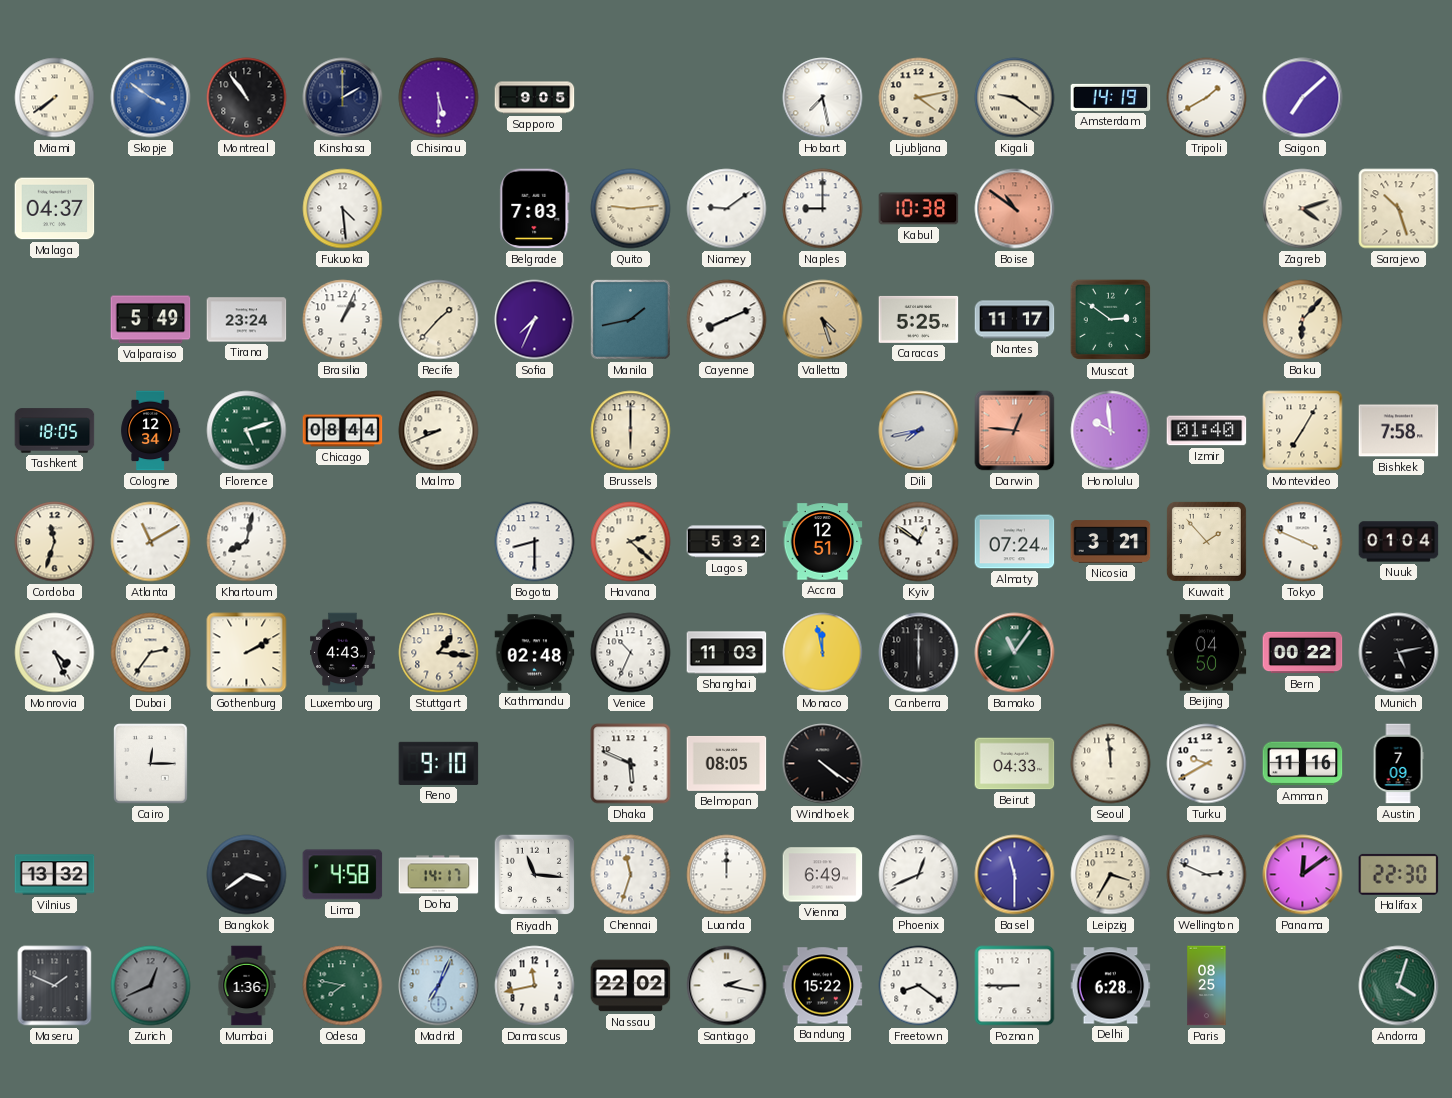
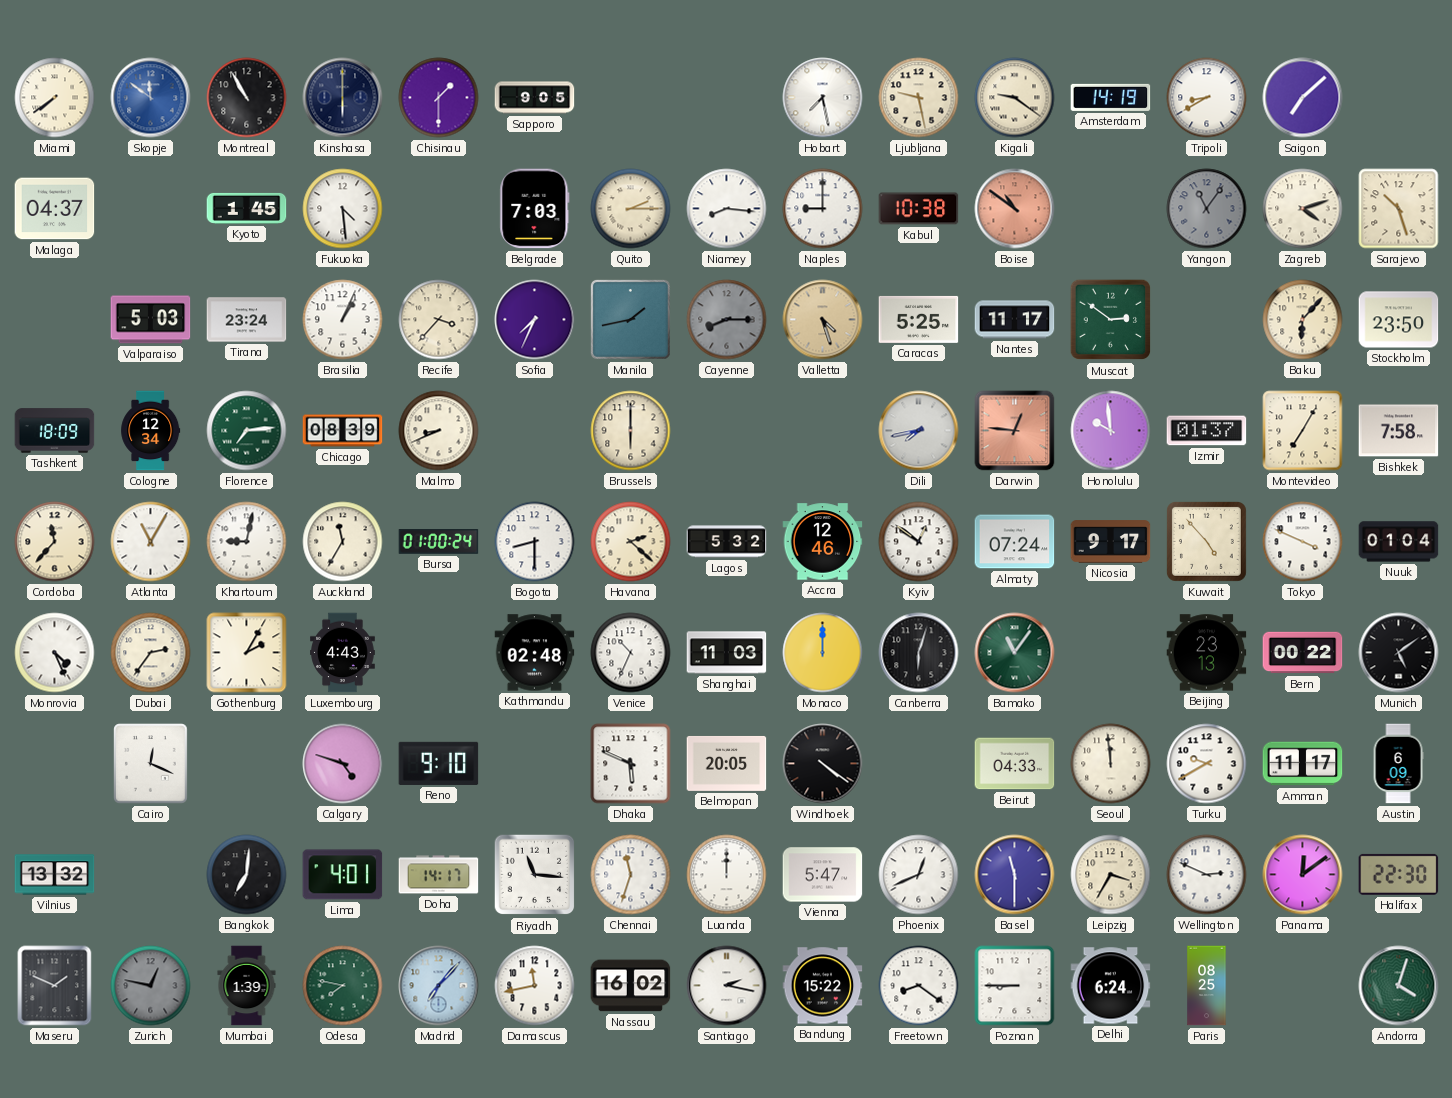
Skopje: 3:51 -> 11:51 (151, 98)
Montreal: 10:54 -> 10:55 (247, 98)
Kinshasa: 2:00 -> 6:00 (343, 98)
Chisinau: 5:30 -> 1:30 (439, 98)
Ljubljana: 4:13 -> 9:28 (919, 98)
Tripoli: 1:40 -> 8:40 (1207, 98)
Kyoto: none -> 1:45 (247, 208)
Quito: 9:14 -> 2:15 (631, 209)
Niamey: 9:09 -> 8:16 (727, 209)
Yangon: none -> 11:06 (1207, 209)
Valparaiso: 5:49 -> 5:03 (151, 320)
Recife: 1:37 -> 3:37 (439, 320)
Cayenne: 8:11 -> 8:15 (727, 320)
Cayenne dial: white -> grey (727, 320)
Stockholm: none -> 23:50 (1399, 320)
Tashkent: 18:05 -> 18:09 (55, 431)
Florence: 5:12 -> 7:14 (247, 431)
Chicago: 08:44 -> 08:39 (343, 431)
Izmir: 01:40 -> 01:37 (1207, 431)
Cordoba: 11:33 -> 11:37 (55, 542)
Atlanta: 11:10 -> 11:05 (151, 542)
Khartoum: 8:02 -> 9:02 (247, 542)
Auckland: none -> 11:35 (343, 542)
Bursa: none -> 01:00 (439, 542)
Accra: 12:51 -> 12:46 (823, 542)
Nicosia: 3:21 -> 9:17 (1111, 542)
Kuwait: 1:53 -> 4:53 (1206, 541)
Gothenburg: 2:10 -> 2:05 (247, 653)
Stuttgart: 1:16 -> none (439, 653)
Monaco: 11:58 -> 12:00 (823, 653)
Canberra: 6:00 -> 6:03 (919, 653)
Beijing: 04:50 -> 23:13 (1207, 653)
Munich: 5:13 -> 5:09 (1399, 653)
Cairo: 12:15 -> 12:19 (151, 764)
Calgary: none -> 4:48 (343, 764)
Belmopan: 08:05 -> 20:05 (727, 763)
Amman: 11:16 -> 11:17 (1303, 764)
Austin: 7:09 -> 6:09 (1398, 764)
Bangkok: 3:39 -> 7:01 (247, 875)
Lima: 4:58 -> 4:01 (343, 875)
Vienna: 6:49 -> 5:47 (823, 875)
Zurich: 12:41 -> 12:47 (151, 986)
Mumbai: 1:36 -> 1:39 (247, 986)
Madrid: 7:04 -> 7:07 (439, 986)
Nassau: 22:02 -> 16:02 (631, 986)
Delhi: 6:28 -> 6:24 (1111, 986)
